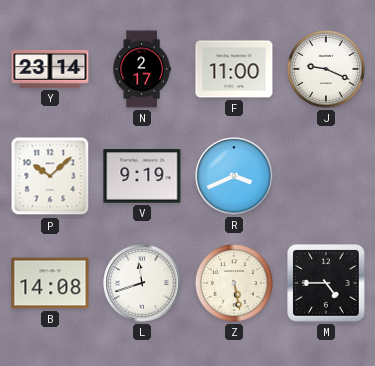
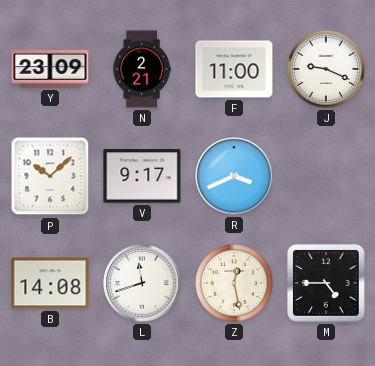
Y: 23:14 -> 23:09 (50, 69)
N: 2:17 -> 2:21 (142, 69)
V: 9:19 -> 9:17 (142, 176)
Z: 5:28 -> 12:28 (235, 284)
